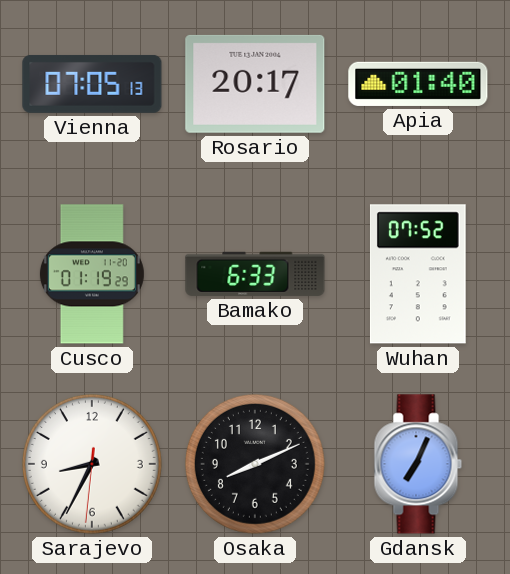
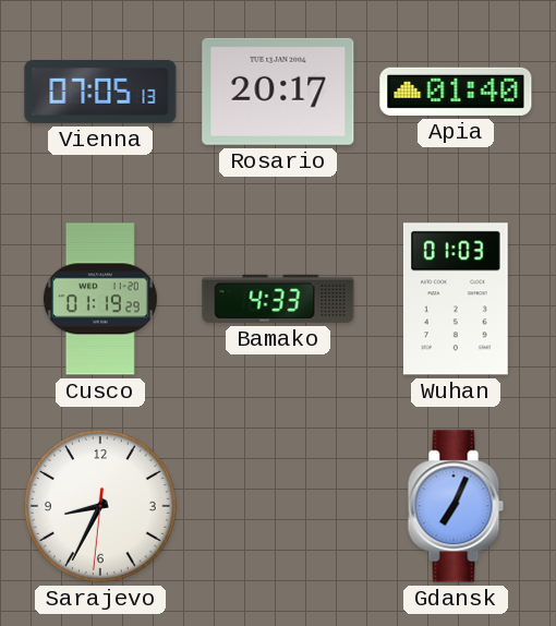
Bamako: 6:33 -> 4:33 (278, 299)
Wuhan: 07:52 -> 01:03 (456, 299)
Osaka: 8:11 -> none (255, 464)
